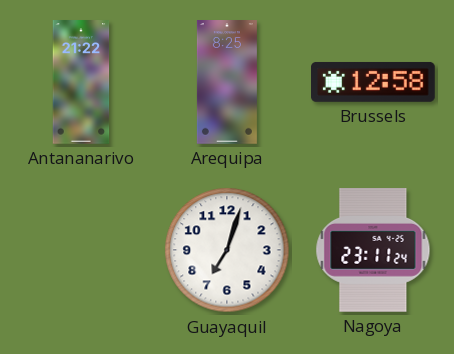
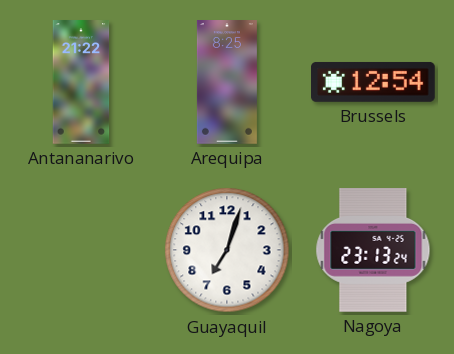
Brussels: 12:58 -> 12:54 (374, 82)
Nagoya: 23:11 -> 23:13 (373, 251)
